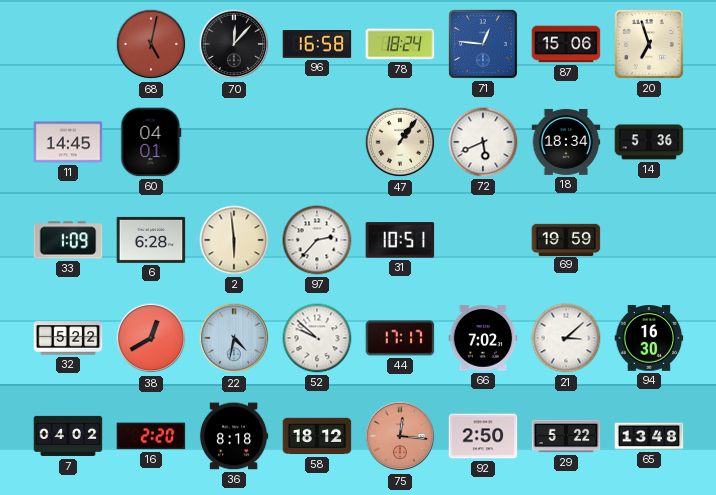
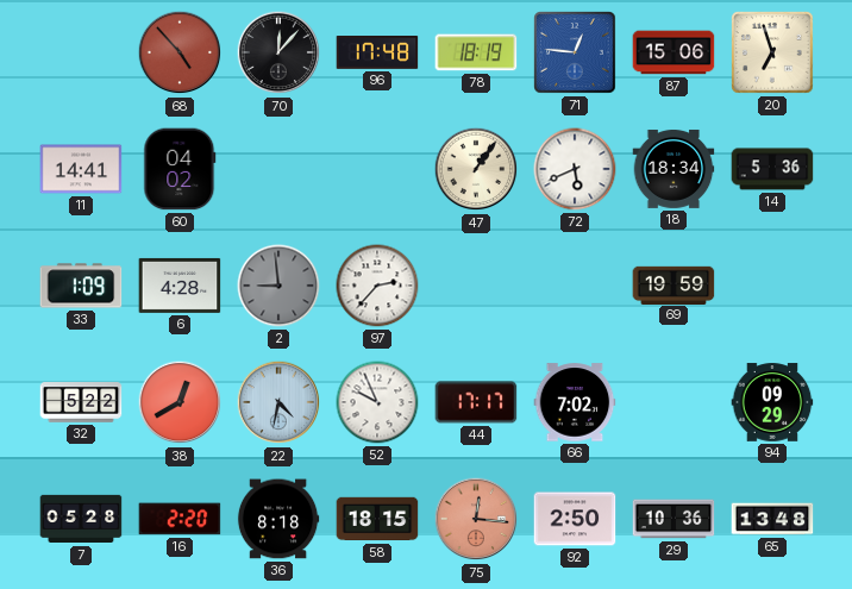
68: 5:02 -> 4:53 (180, 52)
96: 16:58 -> 17:48 (377, 54)
78: 18:24 -> 18:19 (476, 52)
11: 14:45 -> 14:41 (81, 169)
60: 04:01 -> 04:02 (180, 169)
6: 6:28 -> 4:28 (180, 286)
2: 5:59 -> 8:59 (278, 286)
2 dial: cream -> grey (278, 286)
31: 10:51 -> none (400, 240)
52: 9:52 -> 9:56 (377, 402)
21: 3:08 -> none (566, 338)
94: 16:30 -> 09:29 (772, 402)
7: 04:02 -> 05:28 (81, 519)
58: 18:12 -> 18:15 (377, 519)
29: 5:22 -> 10:36 (674, 519)
